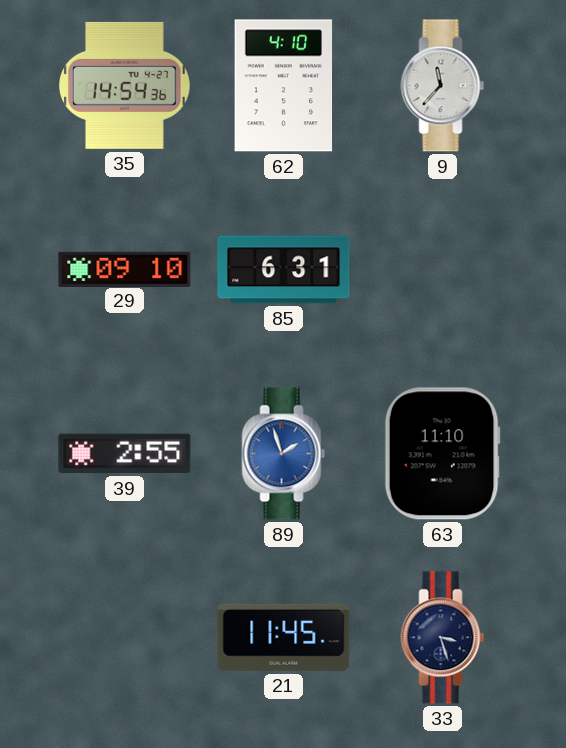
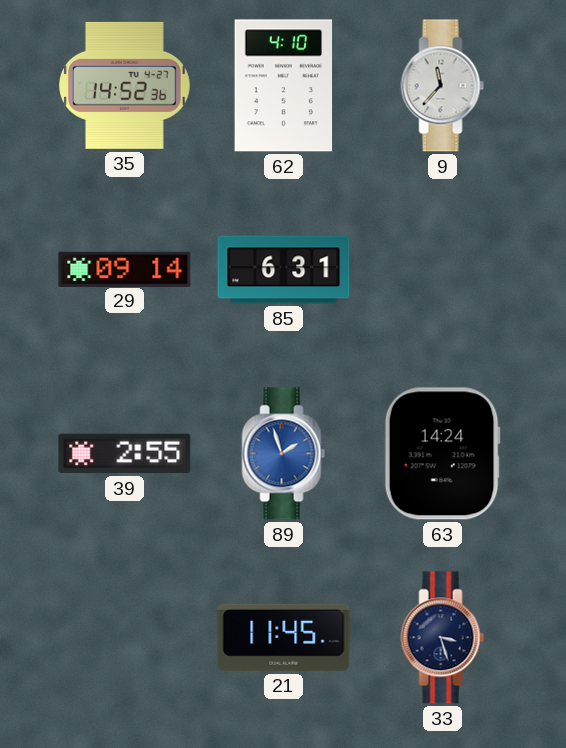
35: 14:54 -> 14:52 (125, 85)
29: 09:10 -> 09:14 (125, 269)
63: 11:10 -> 14:24 (442, 454)
